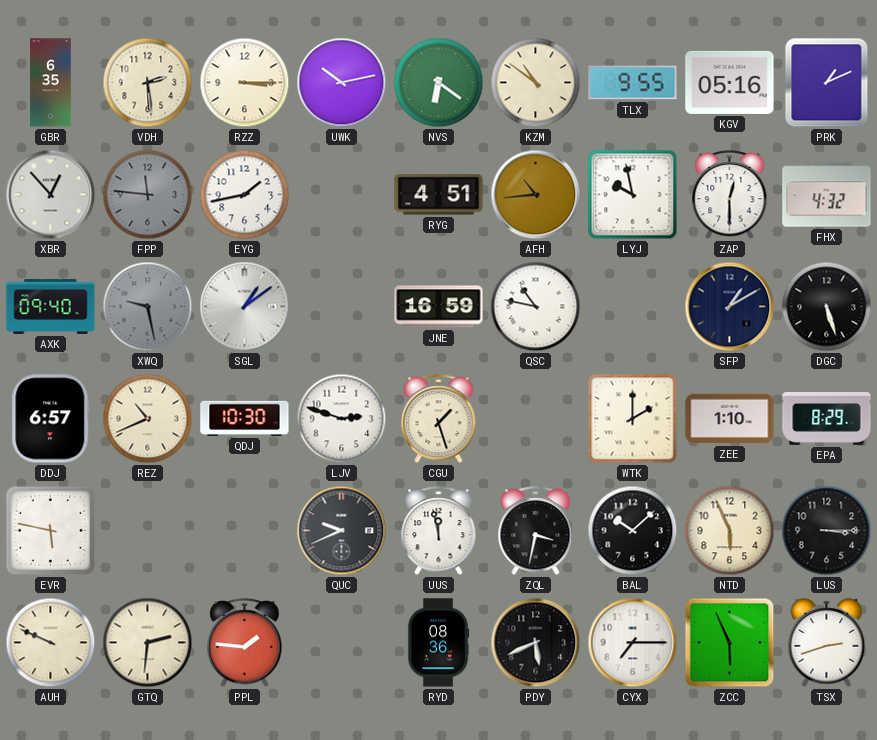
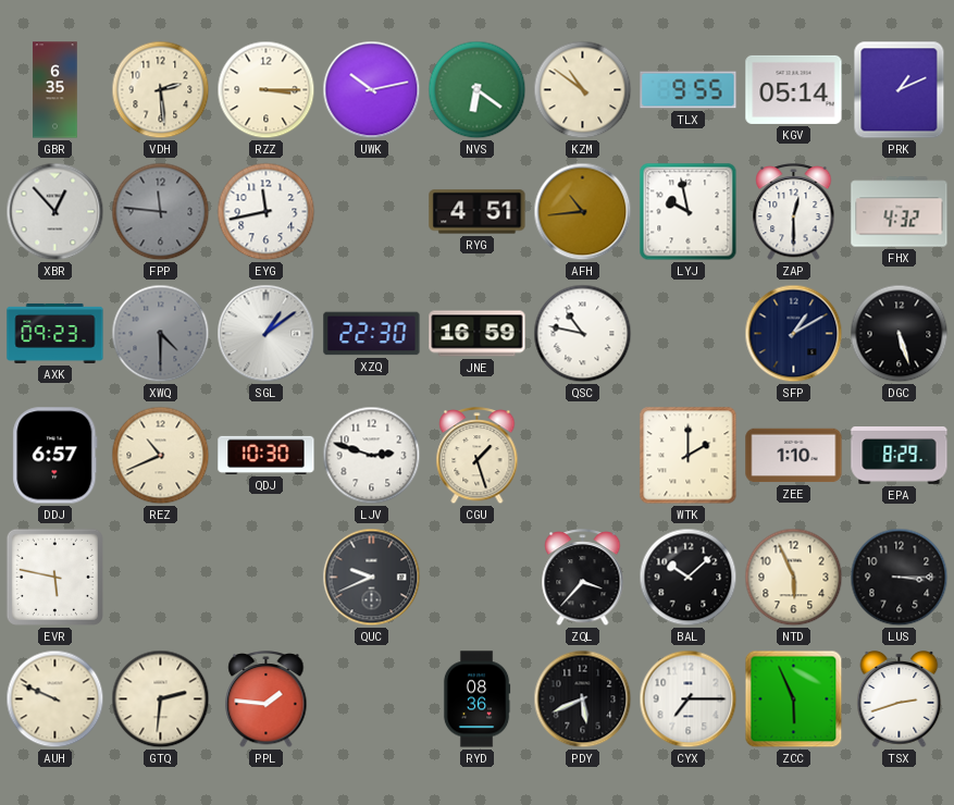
KGV: 05:16 -> 05:14 (794, 89)
EYG: 1:43 -> 11:43 (267, 212)
AXK: 09:40 -> 09:23 (55, 333)
XWQ: 9:28 -> 4:30 (161, 334)
XZQ: none -> 22:30 (372, 334)
UUS: 11:58 -> none (439, 531)
ZQL: 3:32 -> 3:37 (583, 578)
